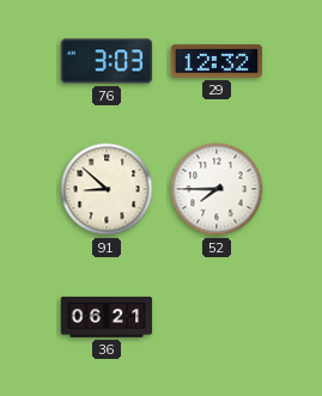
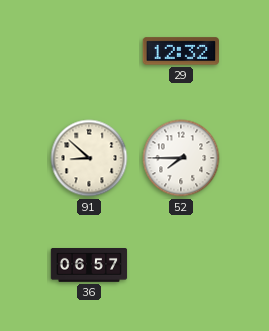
76: 3:03 -> none (107, 61)
36: 06:21 -> 06:57 (89, 266)
